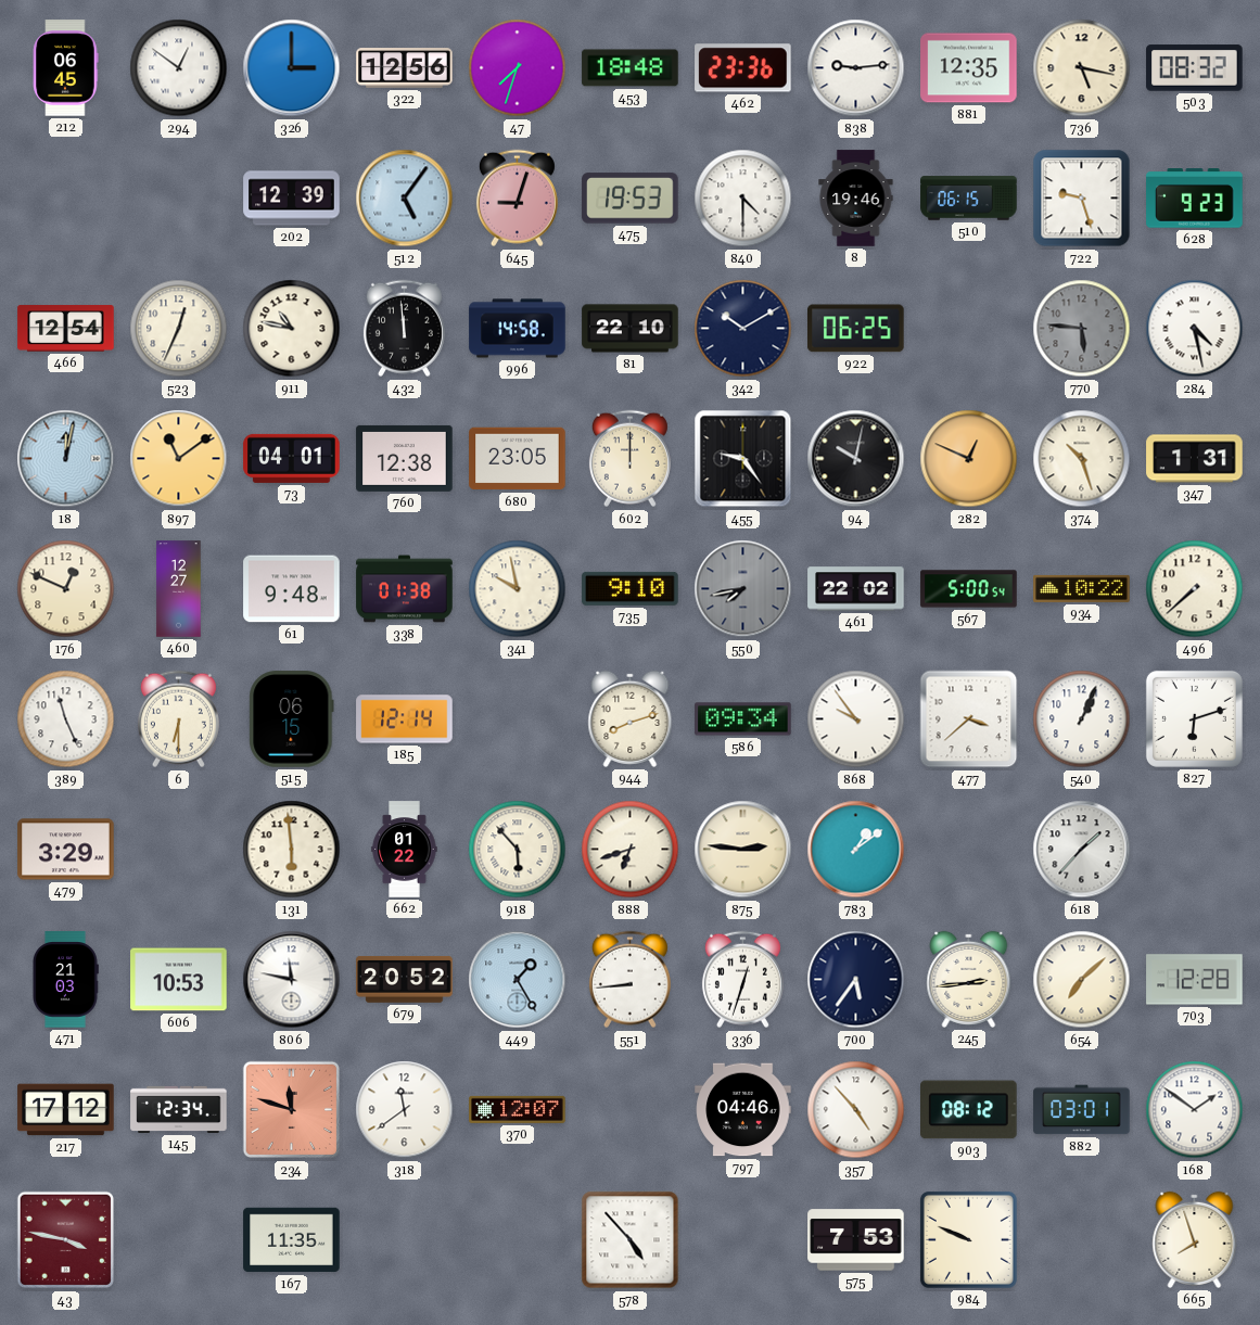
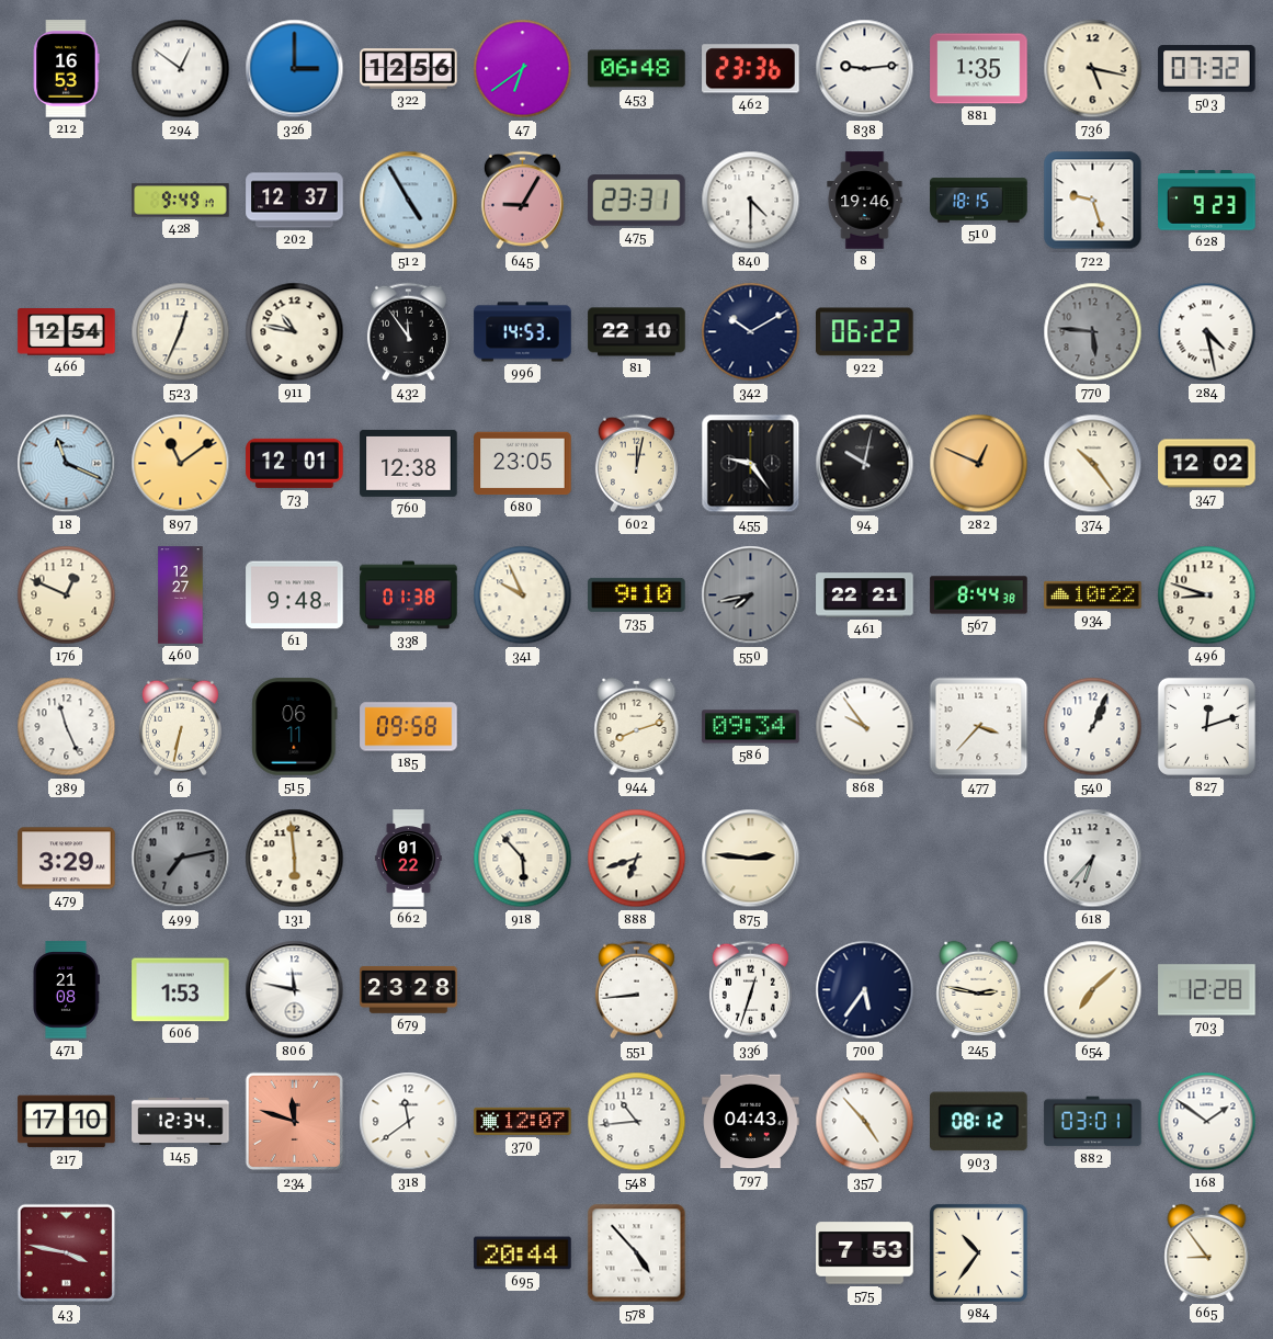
212: 06:45 -> 16:53 (66, 69)
47: 7:33 -> 6:39 (523, 69)
453: 18:48 -> 06:48 (637, 69)
881: 12:35 -> 1:35 (979, 69)
503: 08:32 -> 07:32 (1207, 69)
428: none -> 9:49 (181, 201)
202: 12:39 -> 12:37 (295, 201)
512: 5:06 -> 4:55 (409, 201)
645: 9:03 -> 9:05 (522, 201)
475: 19:53 -> 23:31 (637, 201)
510: 06:15 -> 18:15 (979, 201)
432: 11:59 -> 11:54 (408, 332)
996: 14:58 -> 14:53 (523, 332)
922: 06:25 -> 06:22 (865, 332)
18: 12:02 -> 11:19 (67, 464)
73: 04:01 -> 12:01 (295, 463)
602: 12:00 -> 12:02 (636, 464)
374: 10:27 -> 10:24 (1093, 464)
347: 1:31 -> 12:02 (1207, 464)
341: 9:58 -> 9:56 (523, 595)
461: 22:02 -> 22:21 (865, 595)
567: 5:00 -> 8:44 (979, 595)
496: 7:38 -> 8:48 (1207, 595)
6: 6:30 -> 6:32 (180, 727)
515: 06:15 -> 06:11 (295, 727)
185: 12:14 -> 09:58 (409, 727)
477: 3:38 -> 3:37 (979, 727)
827: 6:12 -> 12:12 (1206, 726)
499: none -> 7:13 (181, 859)
783: 1:09 -> none (856, 850)
618: 1:37 -> 6:37 (1093, 859)
471: 21:03 -> 21:08 (67, 990)
606: 10:53 -> 1:53 (181, 990)
679: 20:52 -> 23:28 (409, 990)
449: 1:25 -> none (518, 980)
245: 2:44 -> 2:47 (979, 989)
217: 17:12 -> 17:10 (67, 1122)
548: none -> 10:44 (637, 1122)
797: 04:46 -> 04:43 (751, 1122)
167: 11:35 -> none (292, 1240)
695: none -> 20:44 (523, 1253)
984: 9:49 -> 10:36 (978, 1252)
665: 7:57 -> 8:54 (1207, 1252)
